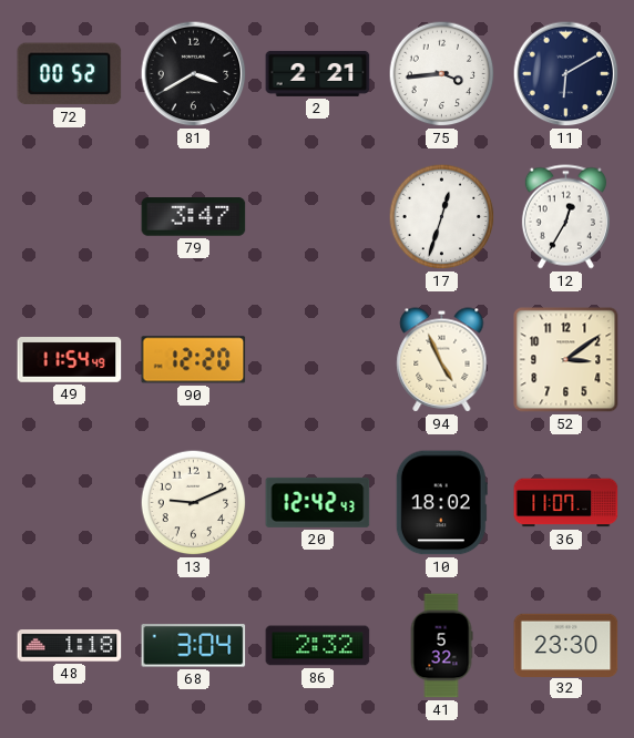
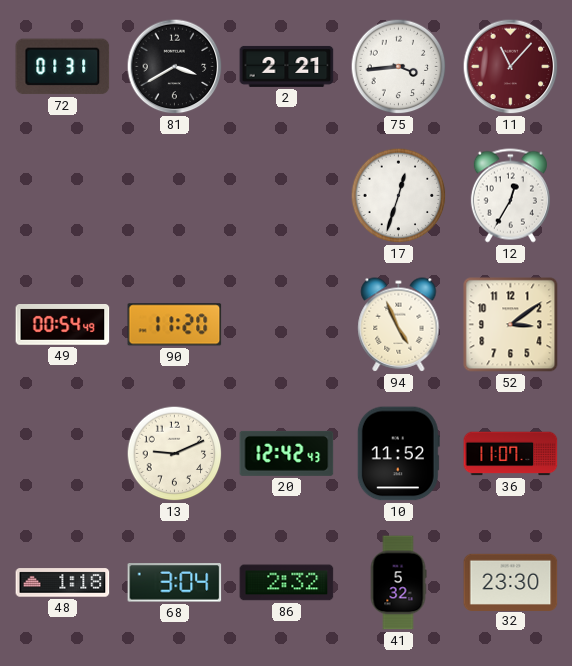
72: 00:52 -> 01:31 (63, 67)
11: 6:10 -> 11:07 (511, 67)
11 dial: navy -> burgundy (511, 67)
79: 3:47 -> none (194, 217)
49: 11:54 -> 00:54 (63, 325)
90: 12:20 -> 11:20 (175, 325)
10: 18:02 -> 11:52 (398, 454)
